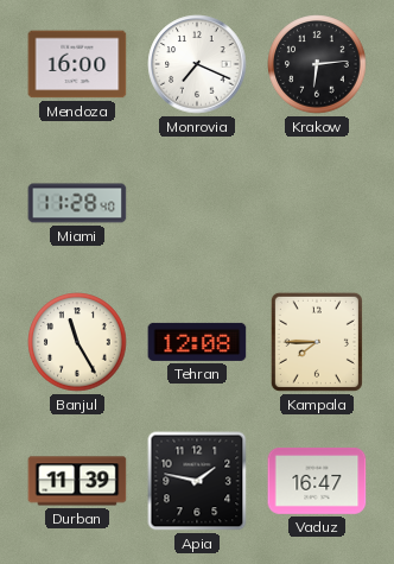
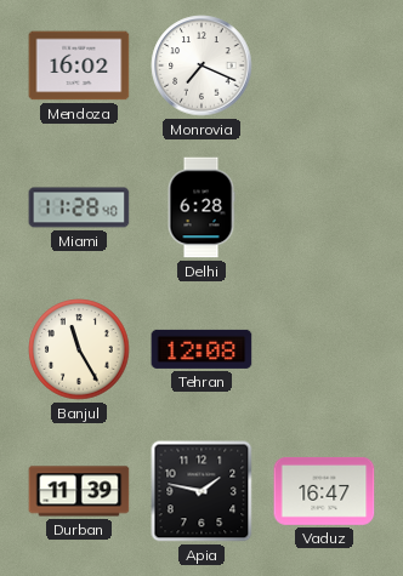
Mendoza: 16:00 -> 16:02 (79, 65)
Krakow: 6:14 -> none (317, 64)
Delhi: none -> 6:28 (201, 207)
Kampala: 7:45 -> none (317, 342)
